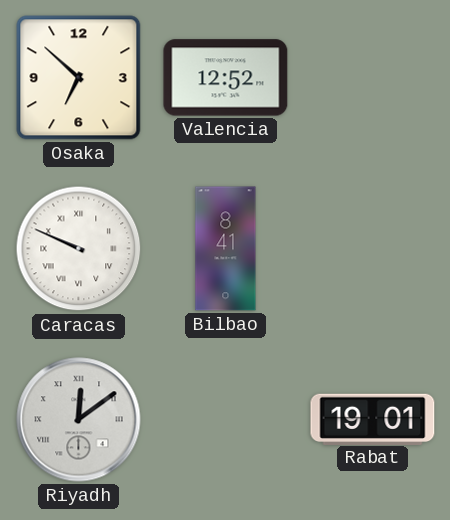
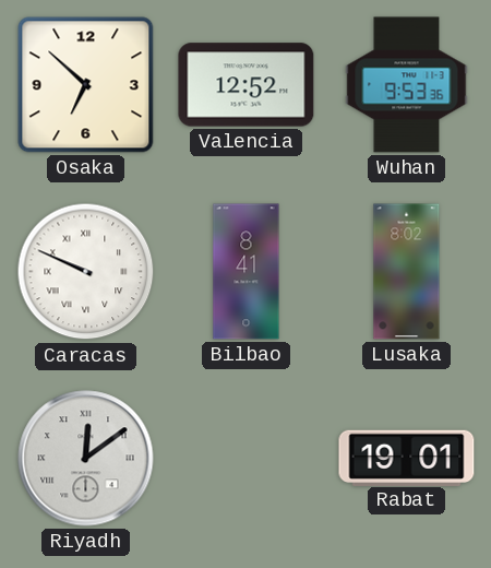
Wuhan: none -> 9:53 (407, 85)
Lusaka: none -> 8:02 (407, 272)
